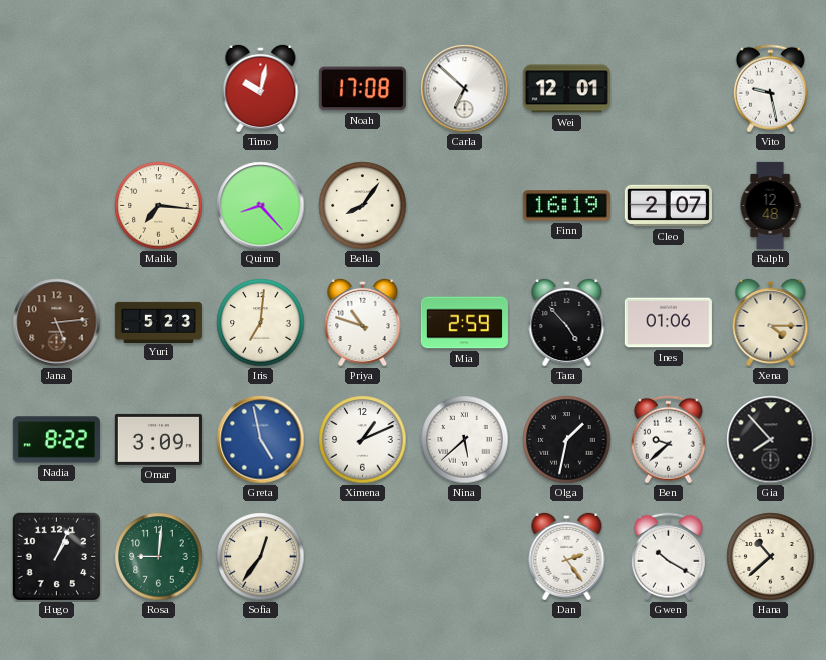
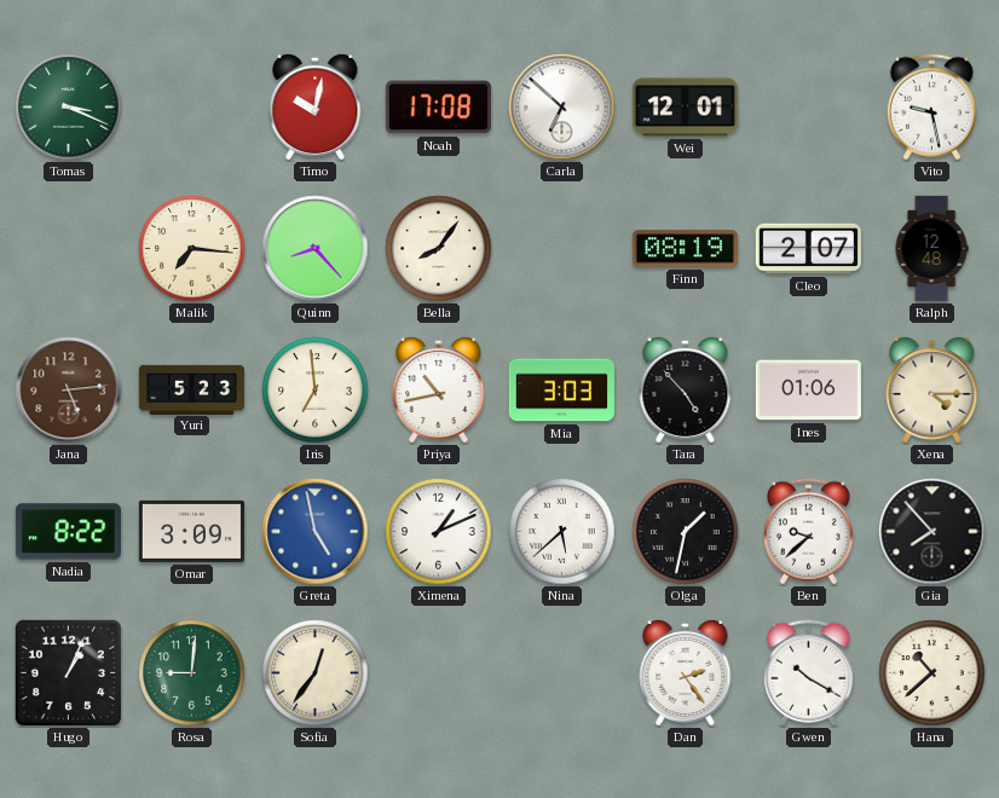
Tomas: none -> 3:19 (69, 108)
Finn: 16:19 -> 08:19 (685, 249)
Iris: 7:01 -> 6:59 (316, 391)
Priya: 10:48 -> 10:43 (439, 389)
Mia: 2:59 -> 3:03 (561, 391)
